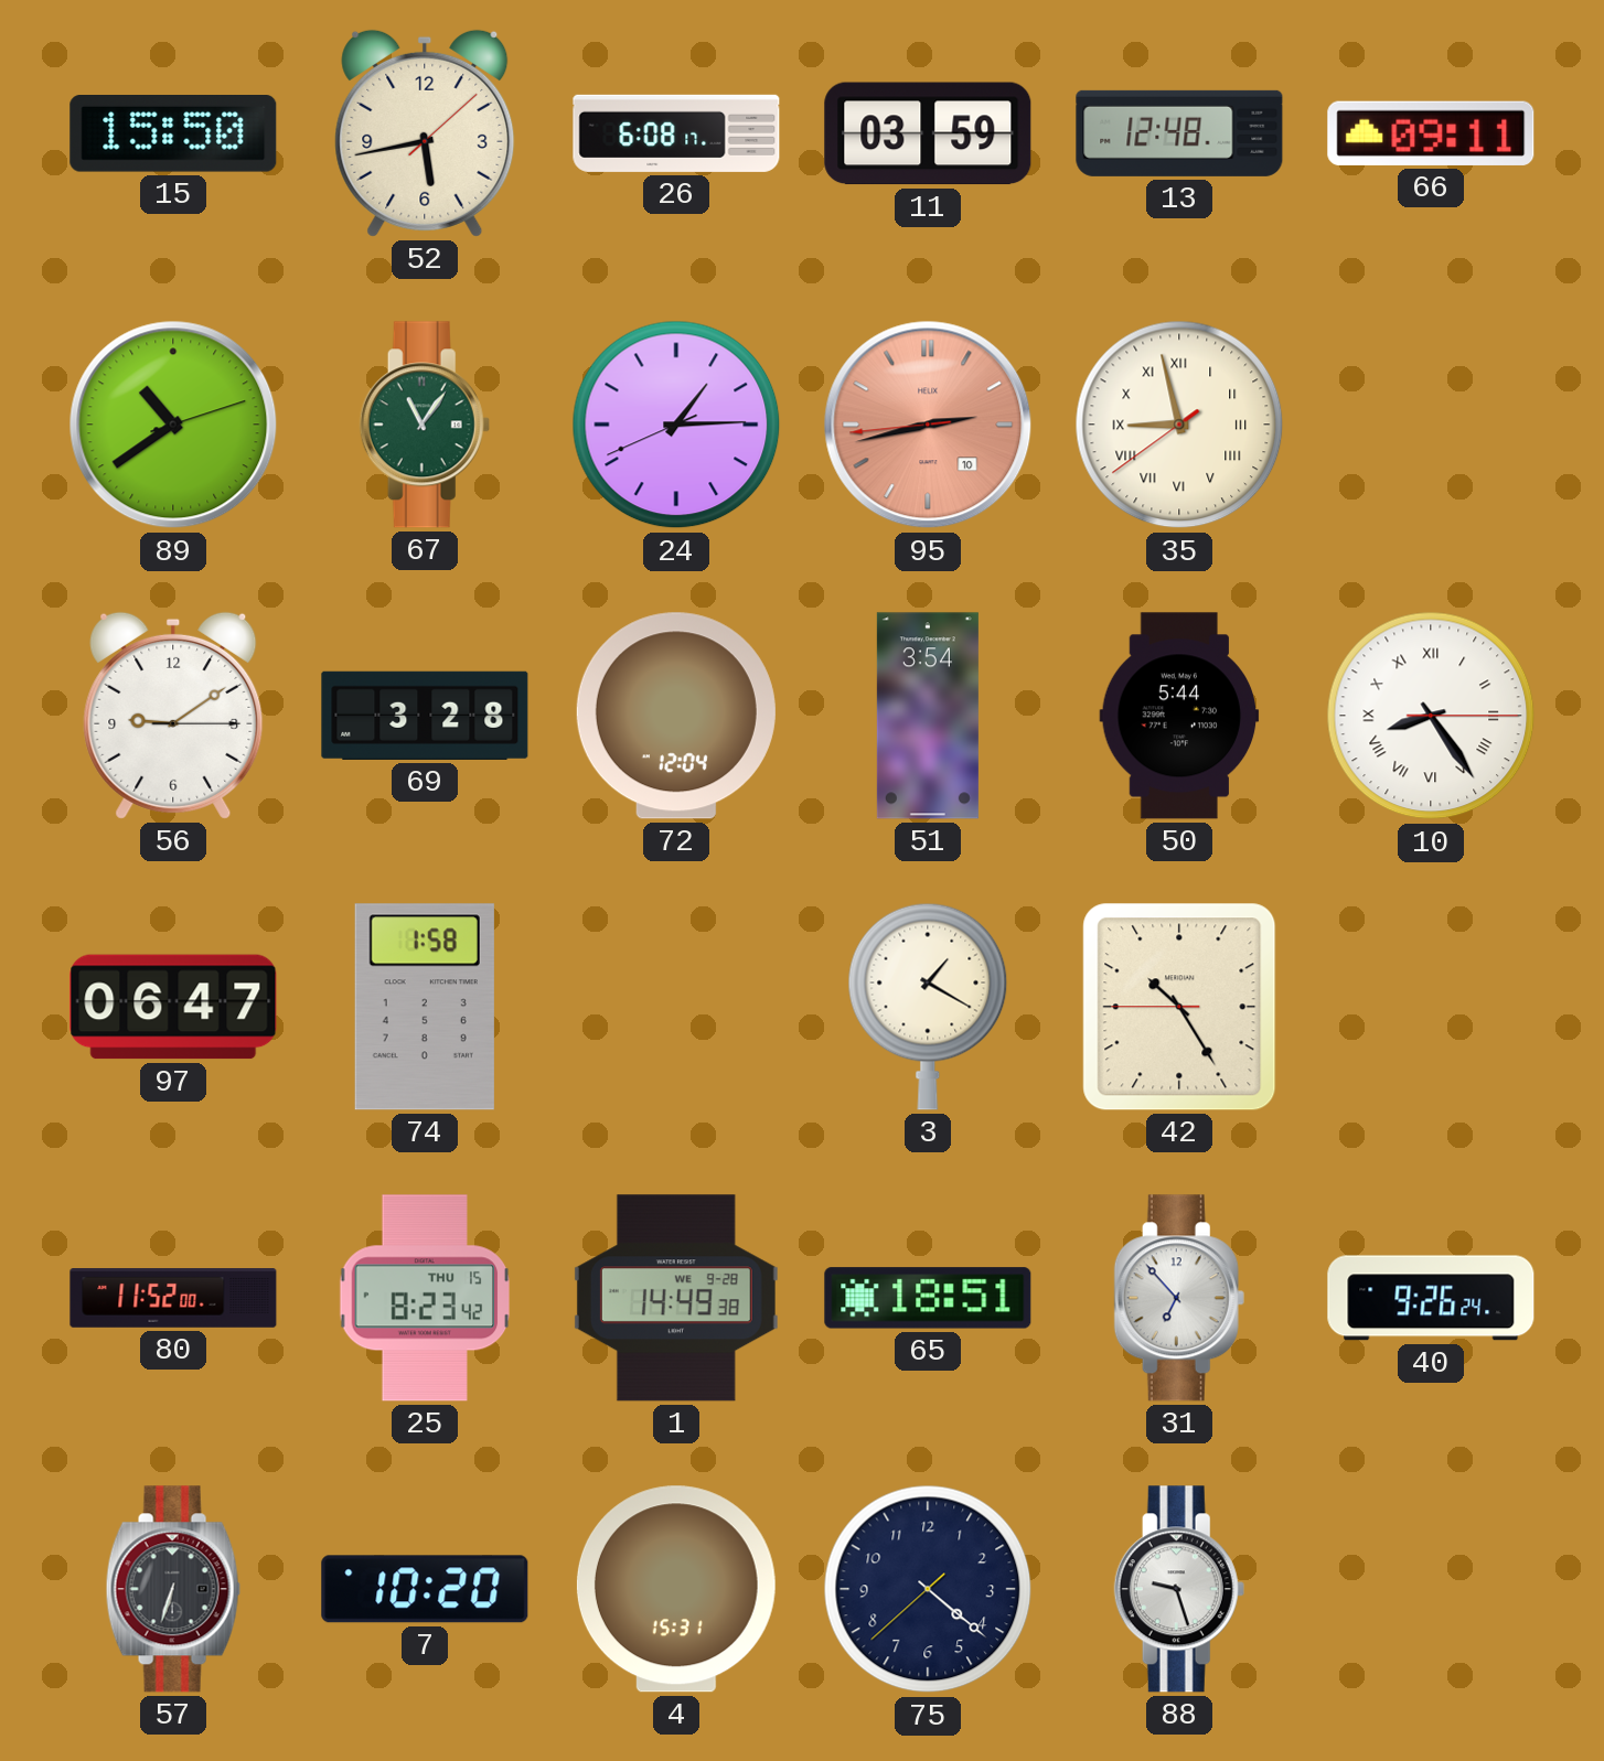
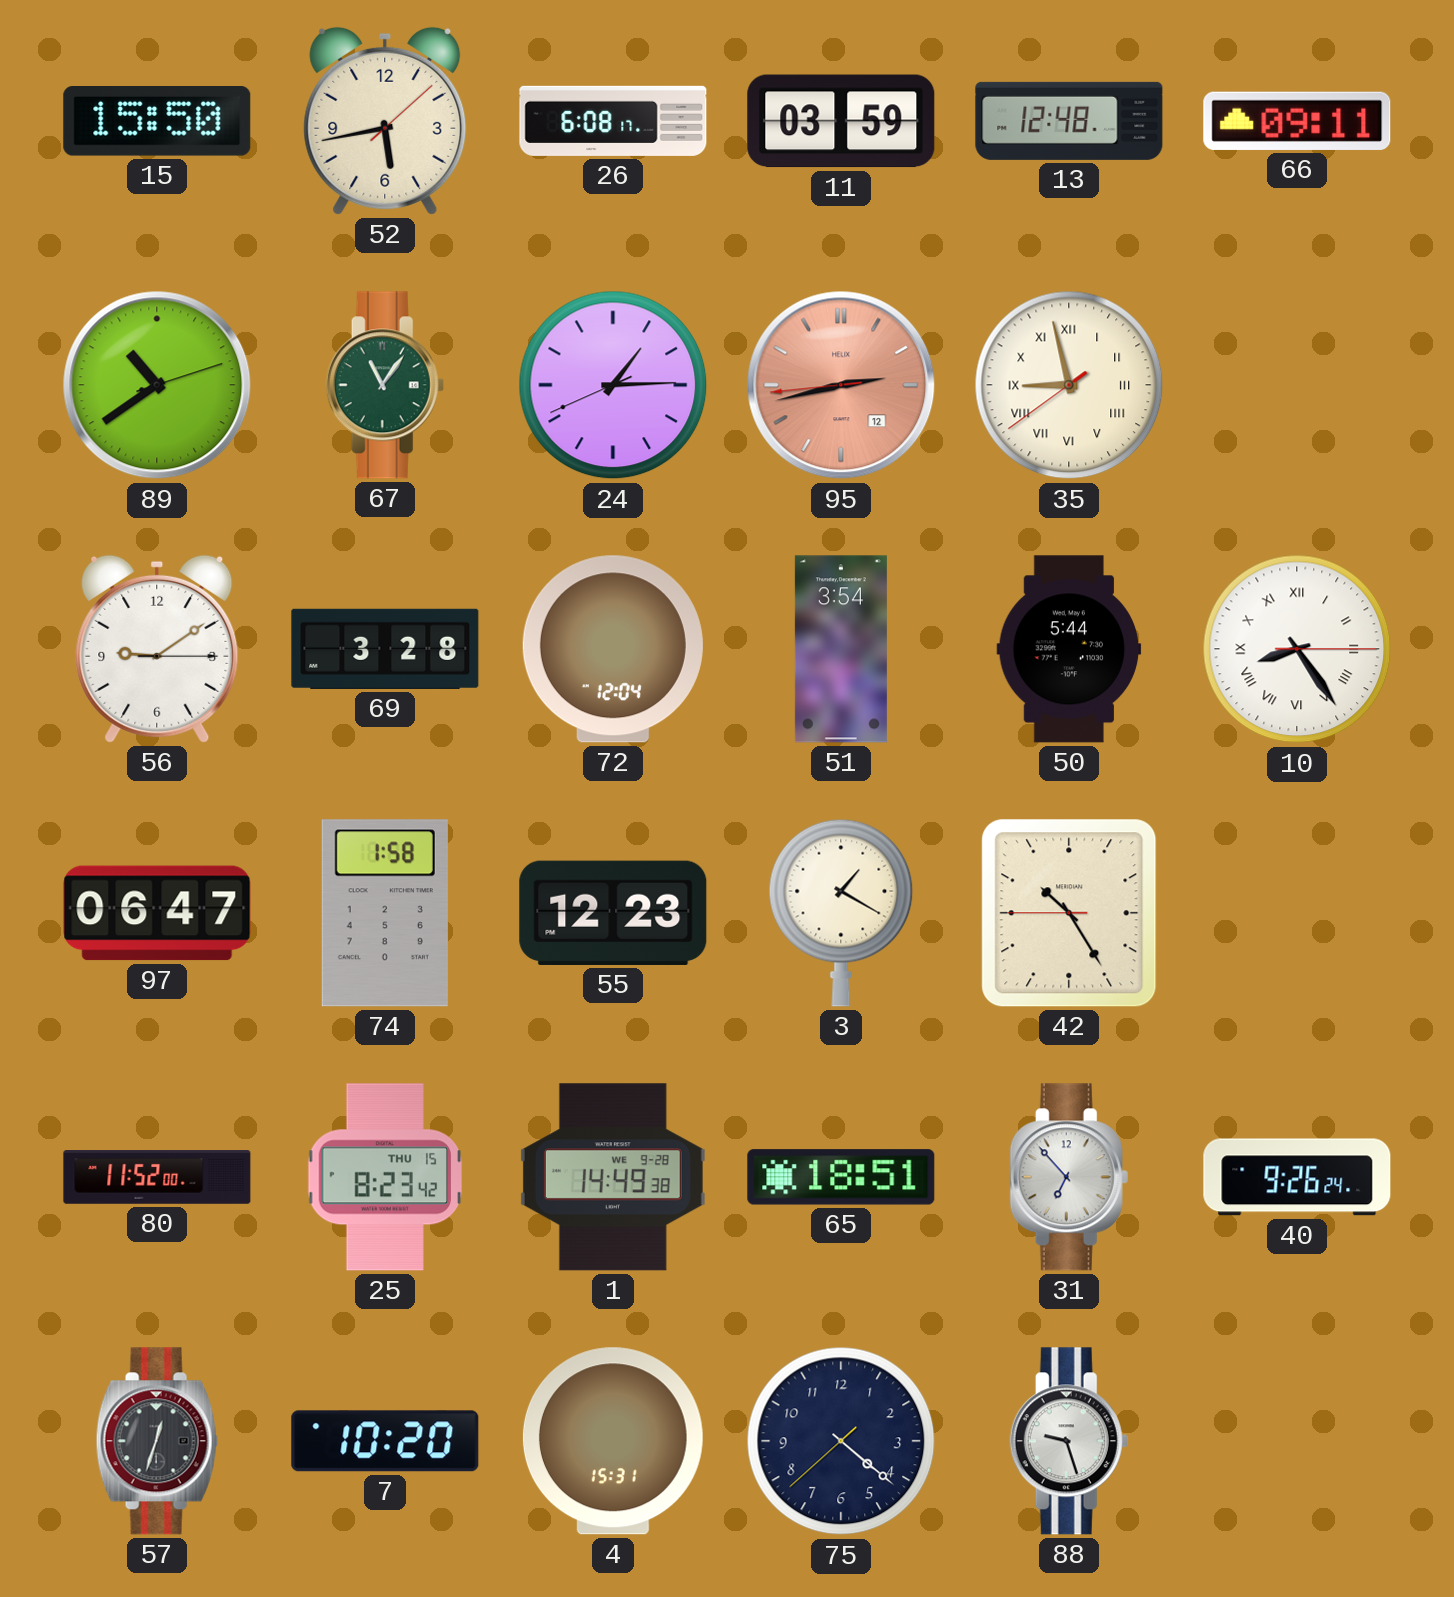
95 date: 10 -> 12 (841, 385)
55: none -> 12:23 (613, 913)
57: 6:33 -> 12:33 (157, 1441)
